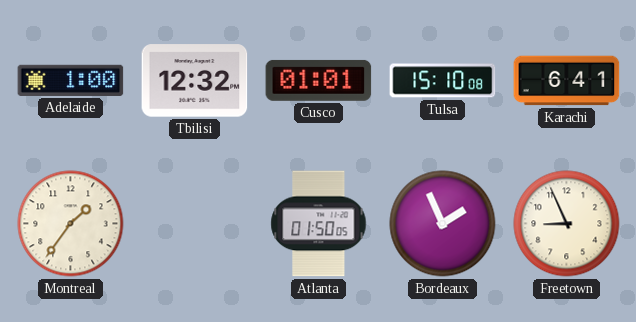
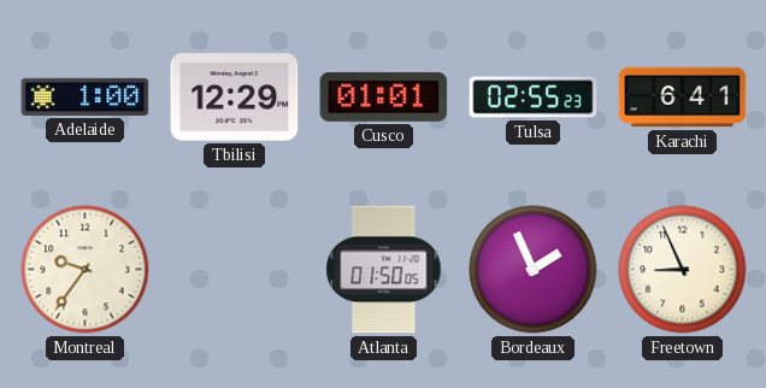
Tbilisi: 12:32 -> 12:29 (235, 98)
Tulsa: 15:10 -> 02:55 (534, 98)
Montreal: 1:36 -> 9:36 (86, 270)
